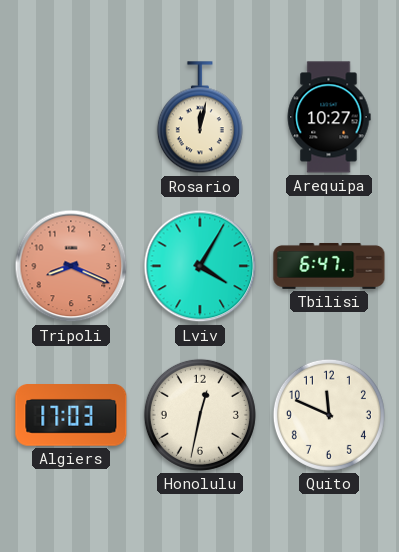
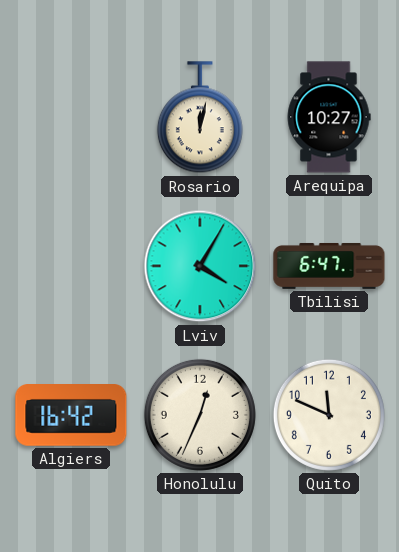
Tripoli: 8:19 -> none (71, 266)
Algiers: 17:03 -> 16:42 (71, 416)
Honolulu: 12:32 -> 12:34 (200, 415)
